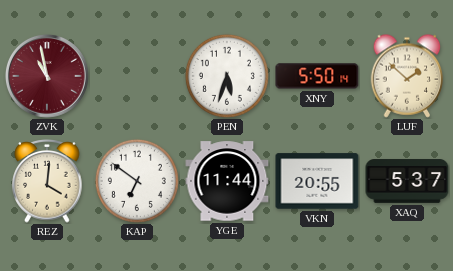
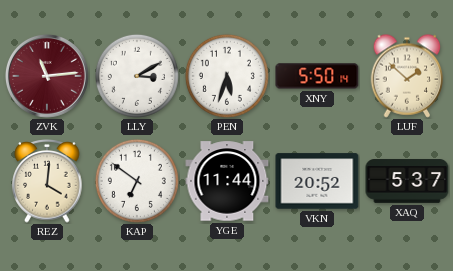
ZVK: 10:58 -> 11:14 (47, 76)
LLY: none -> 3:10 (137, 76)
VKN: 20:55 -> 20:52 (317, 181)
